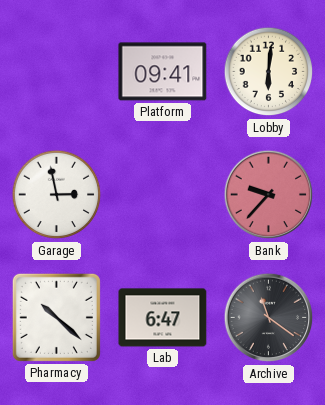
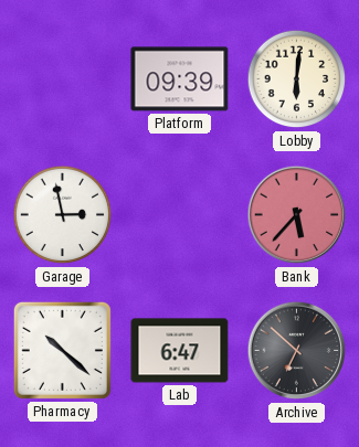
Platform: 09:41 -> 09:39 (180, 79)
Bank: 9:37 -> 5:37 (297, 215)
Archive: 11:21 -> 6:52 (297, 351)
